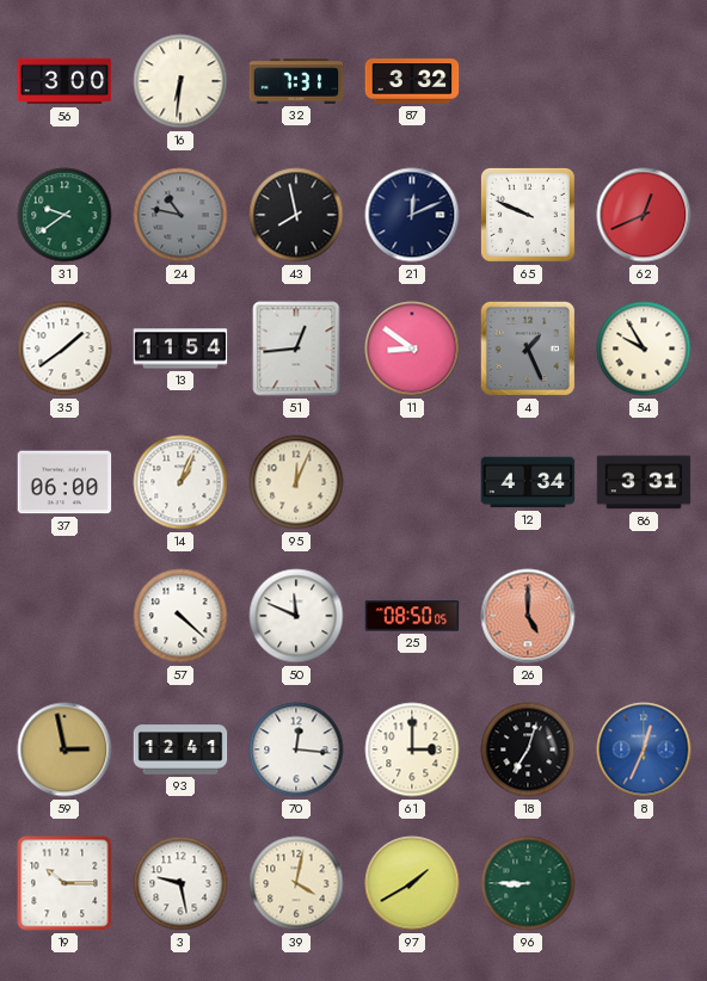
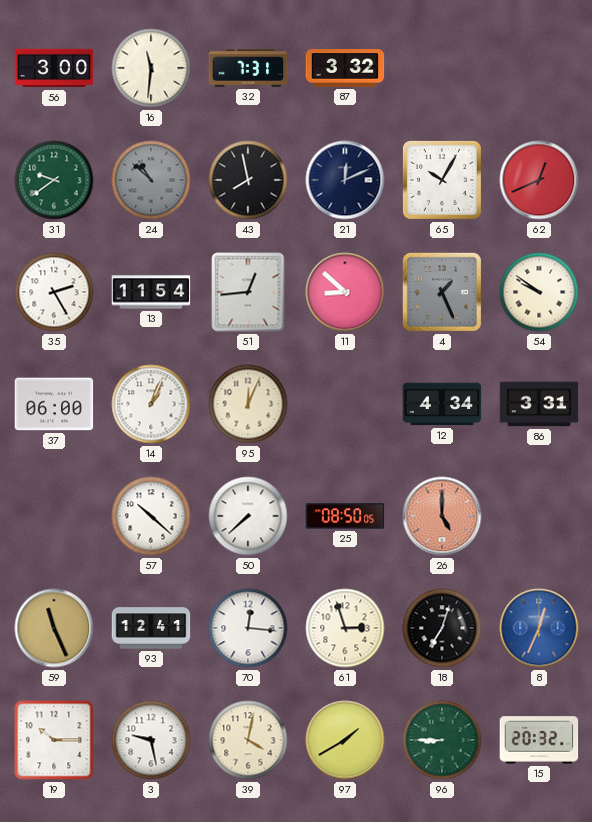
16: 6:31 -> 11:31 (151, 68)
24: 10:47 -> 10:52 (151, 180)
65: 9:49 -> 10:05 (442, 180)
35: 1:39 -> 2:25 (54, 292)
11: 8:51 -> 8:52 (345, 292)
54: 9:55 -> 9:51 (539, 292)
57: 4:22 -> 10:22 (151, 516)
50: 11:49 -> 7:38 (248, 516)
59: 2:58 -> 11:26 (54, 628)
61: 3:00 -> 2:57 (345, 628)
15: none -> 20:32 (539, 740)
